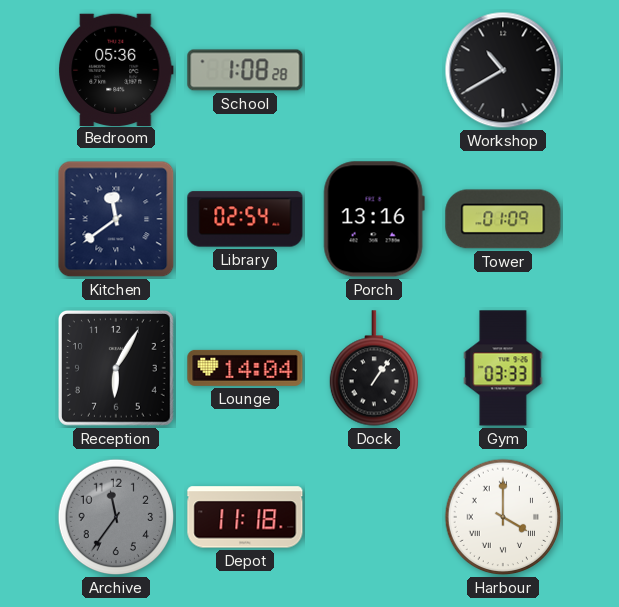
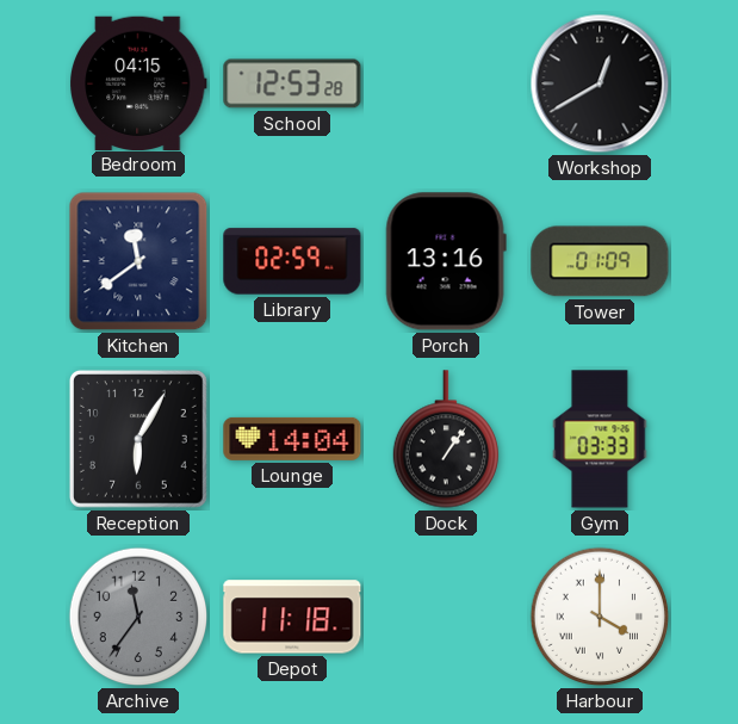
Bedroom: 05:36 -> 04:15 (139, 82)
School: 1:08 -> 12:53 (292, 83)
Workshop: 10:40 -> 12:40 (600, 83)
Library: 02:54 -> 02:59 (292, 261)
